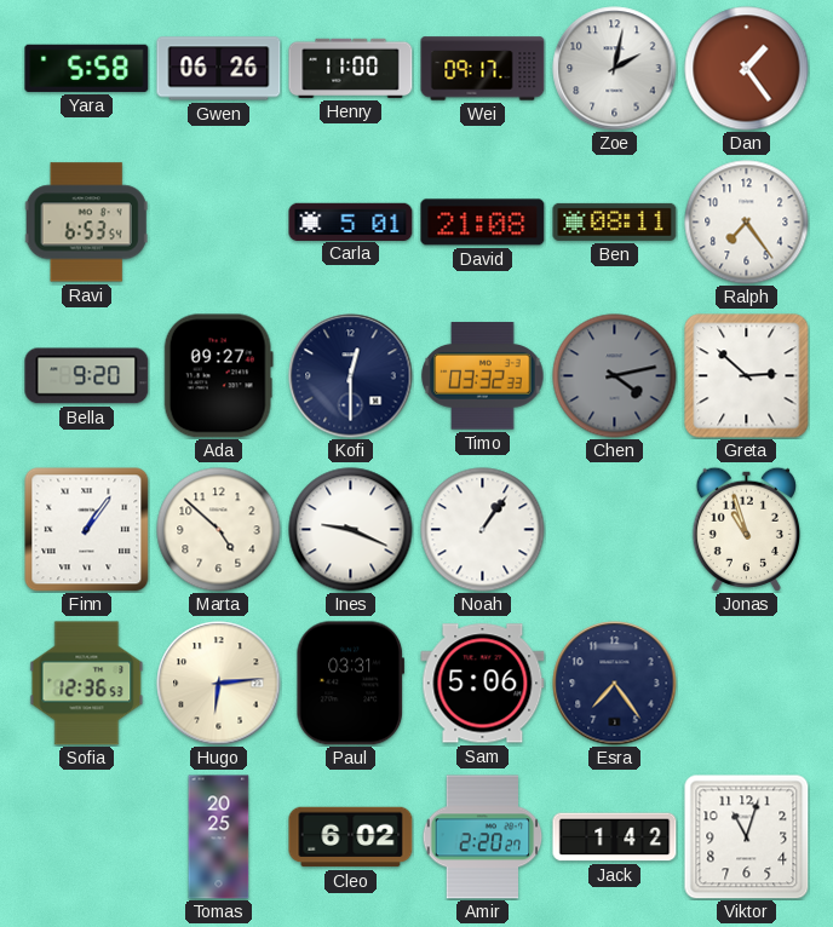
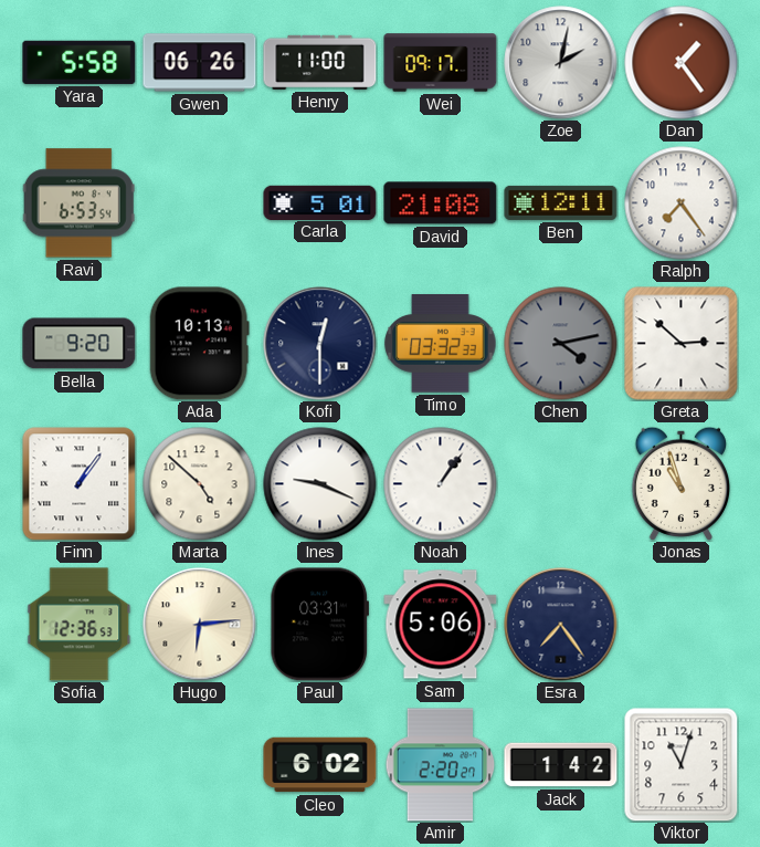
Ben: 08:11 -> 12:11 (561, 202)
Ada: 09:27 -> 10:13 (199, 344)
Tomas: 20:25 -> none (219, 837)
